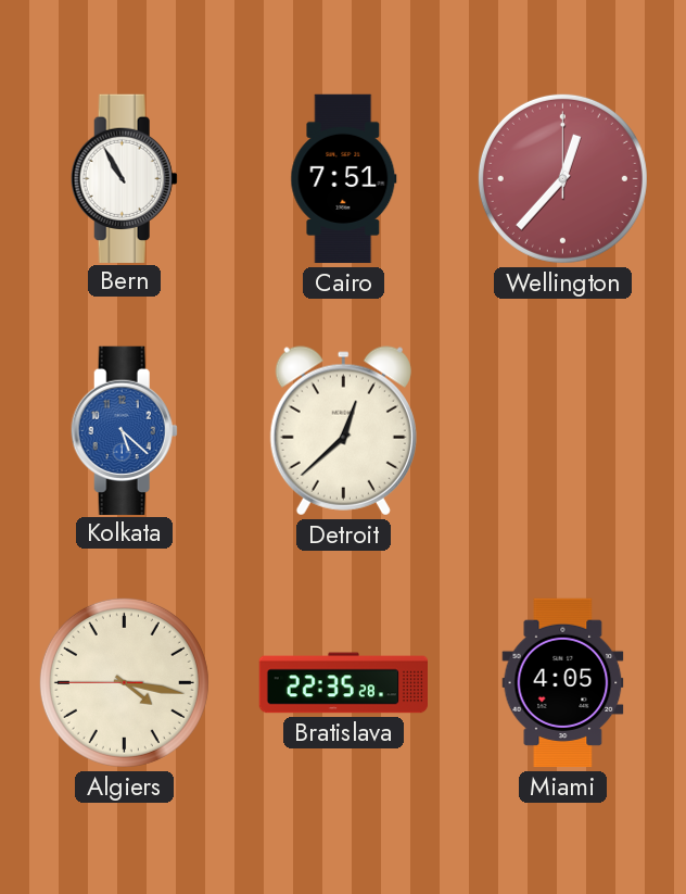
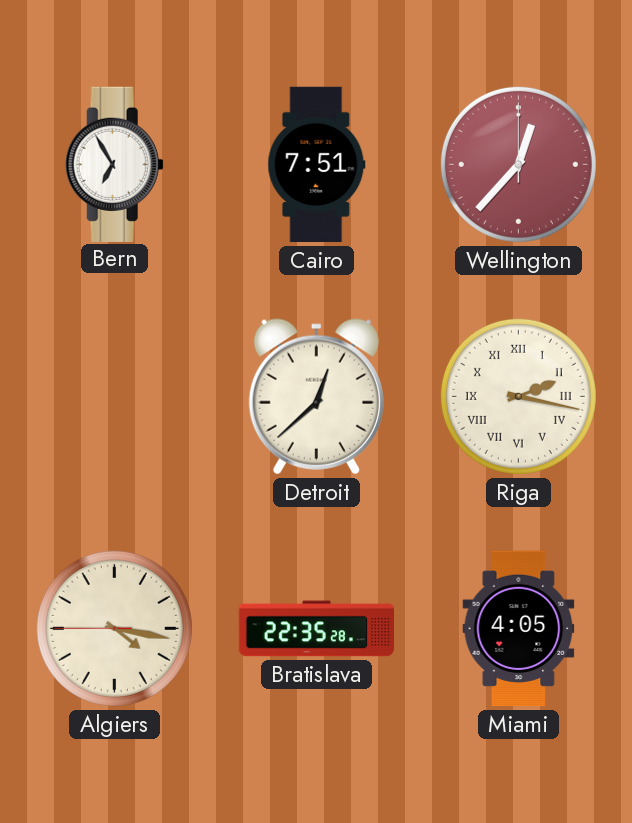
Bern: 10:55 -> 6:55 (114, 164)
Kolkata: 5:22 -> none (124, 430)
Riga: none -> 2:17 (518, 396)
